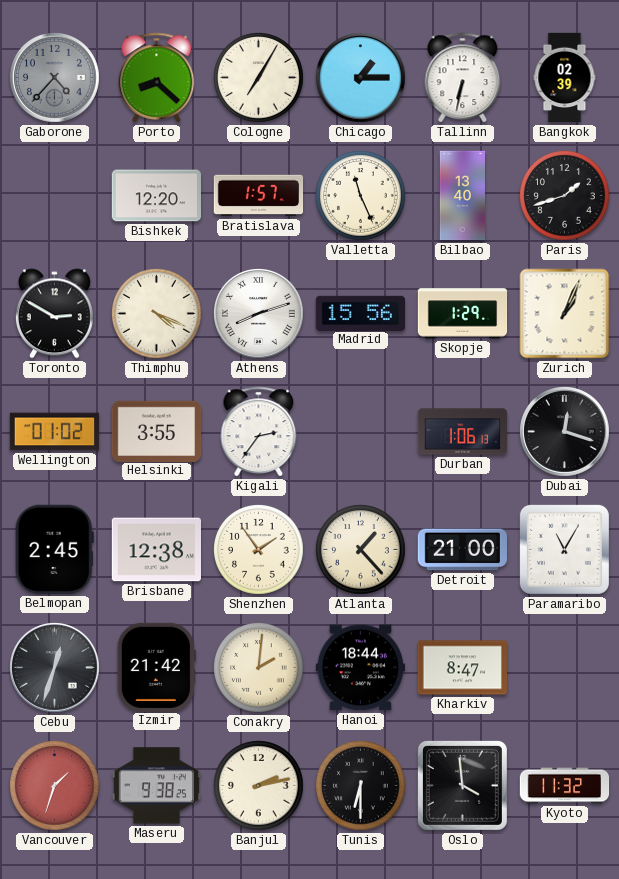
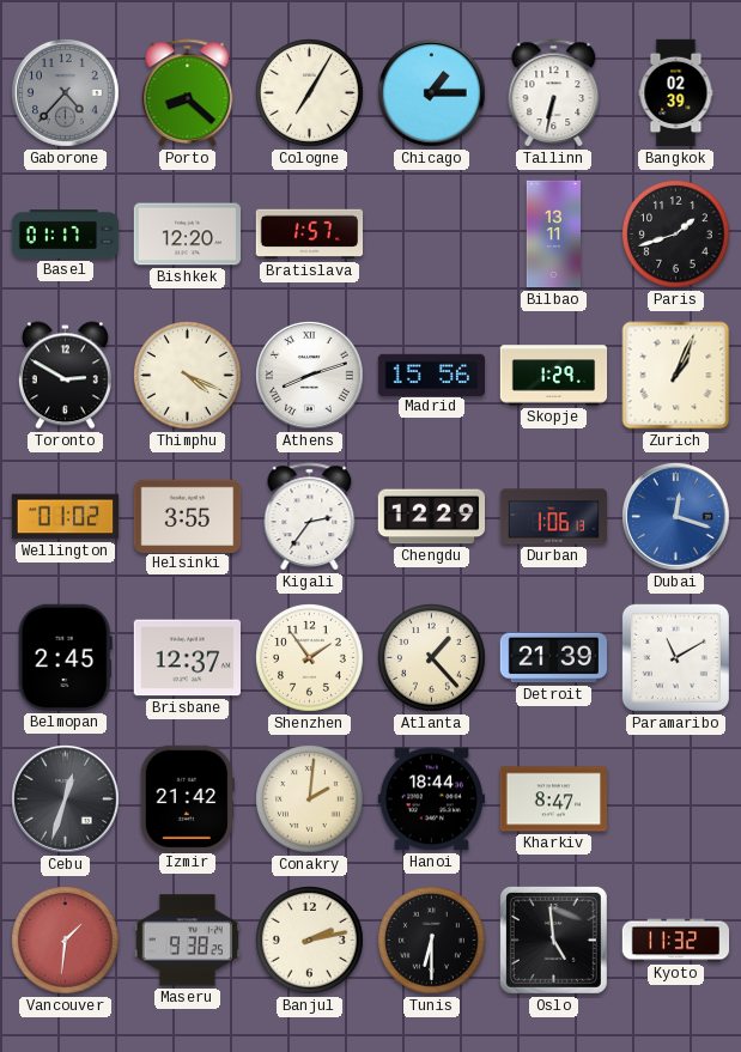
Basel: none -> 01:17 (66, 235)
Valletta: 11:26 -> none (361, 196)
Bilbao: 13:40 -> 13:11 (553, 235)
Chengdu: none -> 12:29 (432, 517)
Dubai dial: black -> blue (676, 517)
Brisbane: 12:38 -> 12:37 (187, 658)
Detroit: 21:00 -> 21:39 (553, 658)
Paramaribo: 11:05 -> 11:10 (675, 657)
Vancouver: 1:33 -> 1:31 (66, 941)
Oslo: 3:59 -> 4:59 (553, 939)
